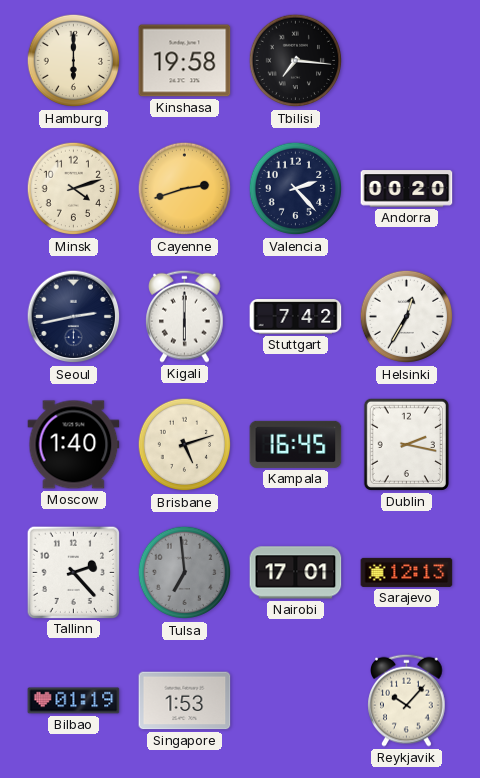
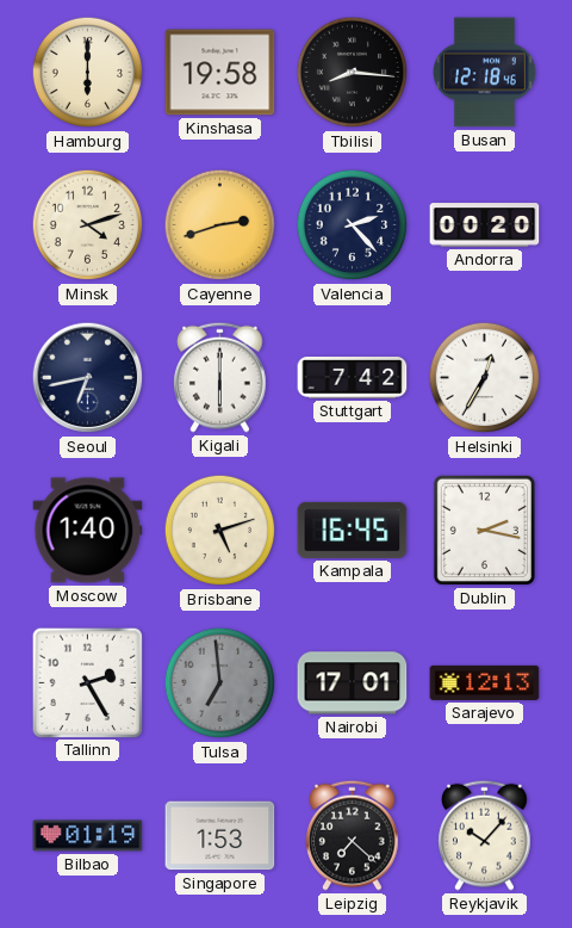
Tbilisi: 7:16 -> 8:16 (353, 73)
Busan: none -> 12:18 (484, 73)
Seoul: 2:43 -> 6:43 (88, 378)
Tallinn: 2:23 -> 2:25 (87, 682)
Leipzig: none -> 7:22 (353, 835)
